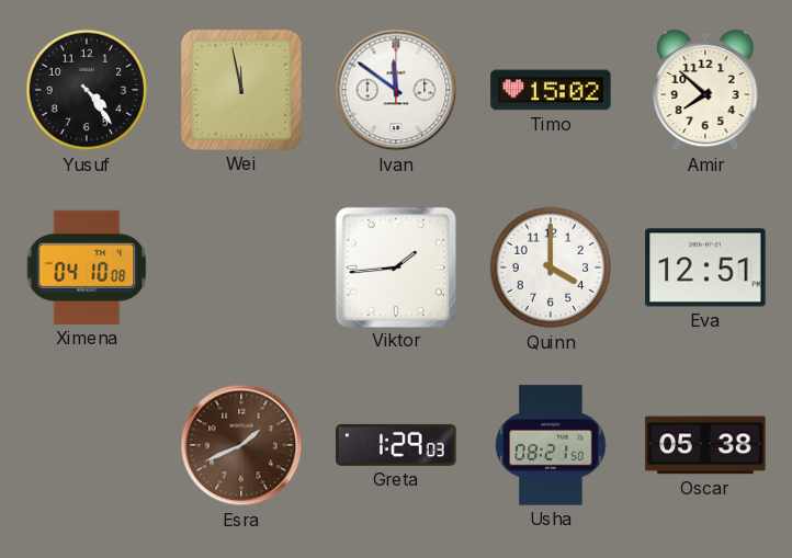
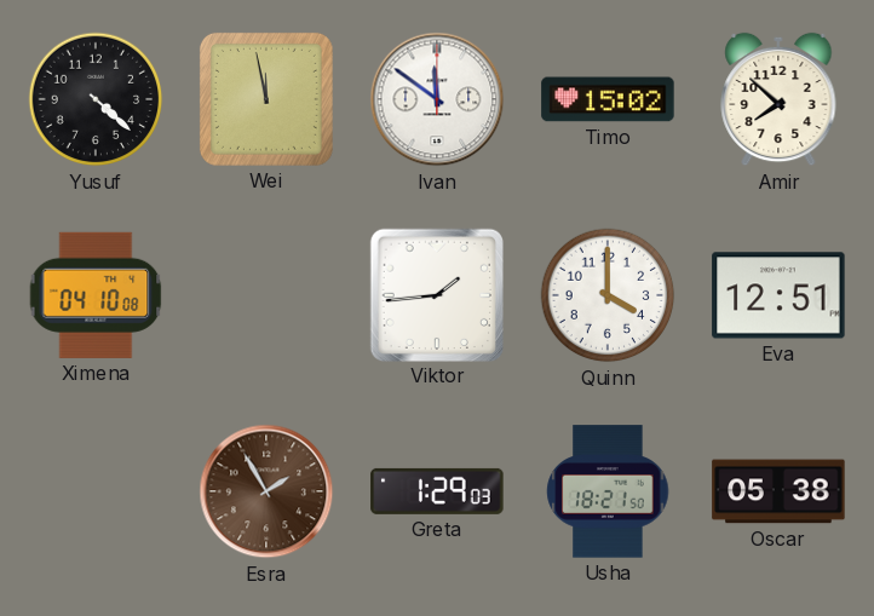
Yusuf: 4:24 -> 4:22 (96, 99)
Esra: 1:41 -> 1:55 (266, 491)
Usha: 08:21 -> 18:21 (608, 491)
